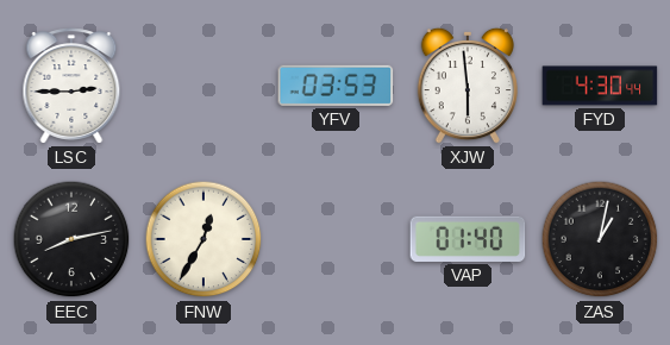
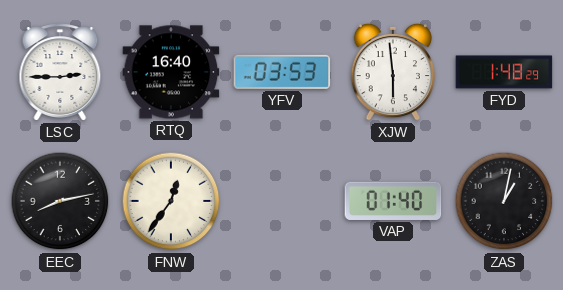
RTQ: none -> 16:40 (171, 72)
FYD: 4:30 -> 1:48 (504, 72)
FNW: 12:35 -> 12:36 (171, 201)
